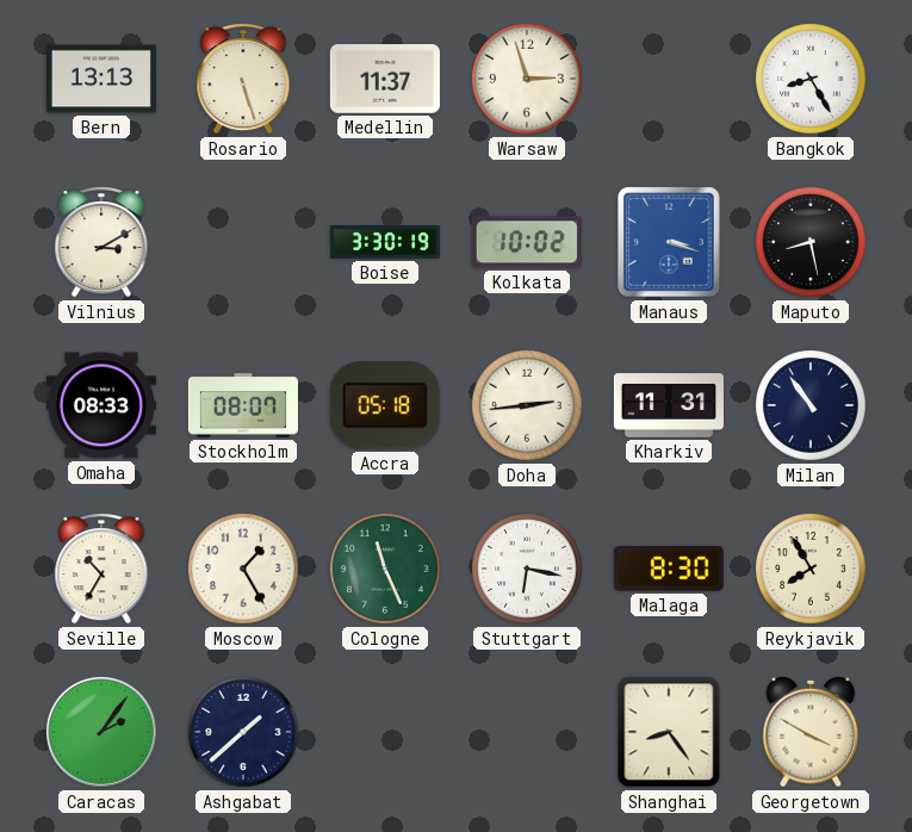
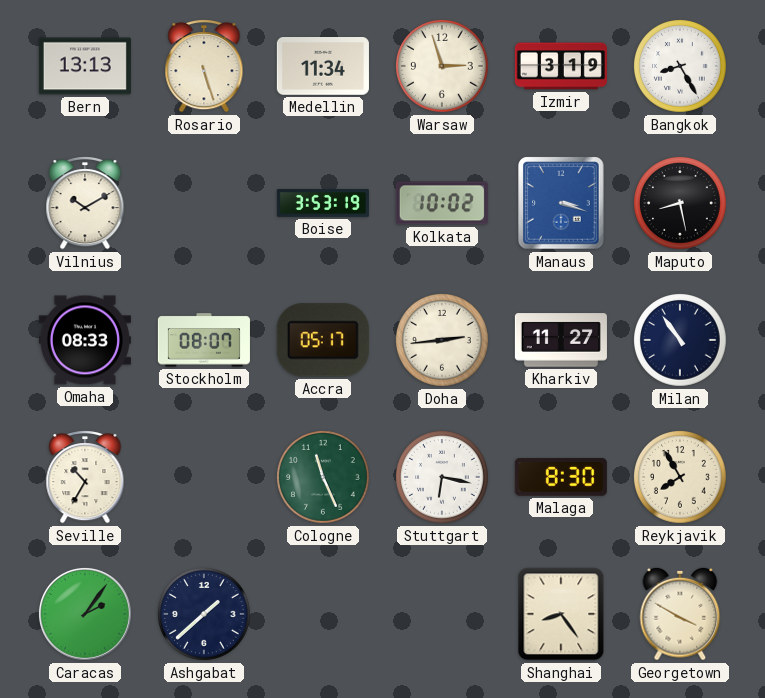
Medellin: 11:37 -> 11:34 (323, 67)
Izmir: none -> 3:19 (561, 66)
Vilnius: 3:10 -> 10:10 (85, 204)
Boise: 3:30 -> 3:53 (323, 203)
Accra: 05:18 -> 05:17 (323, 340)
Kharkiv: 11:31 -> 11:27 (561, 340)
Moscow: 1:25 -> none (244, 570)
